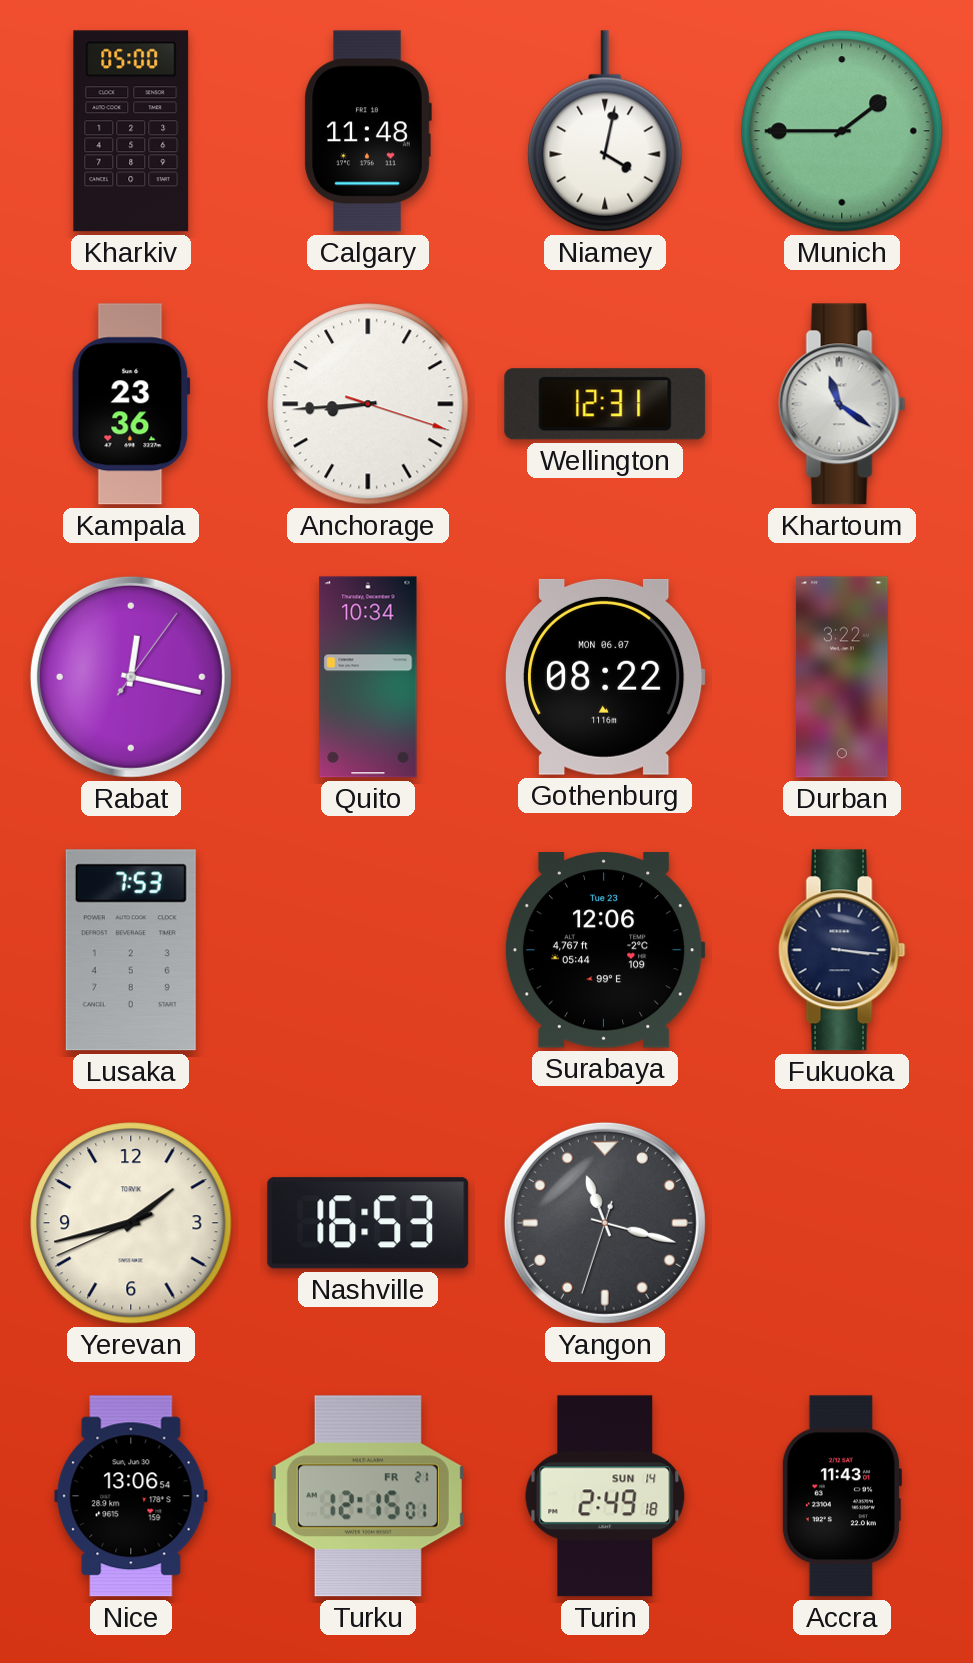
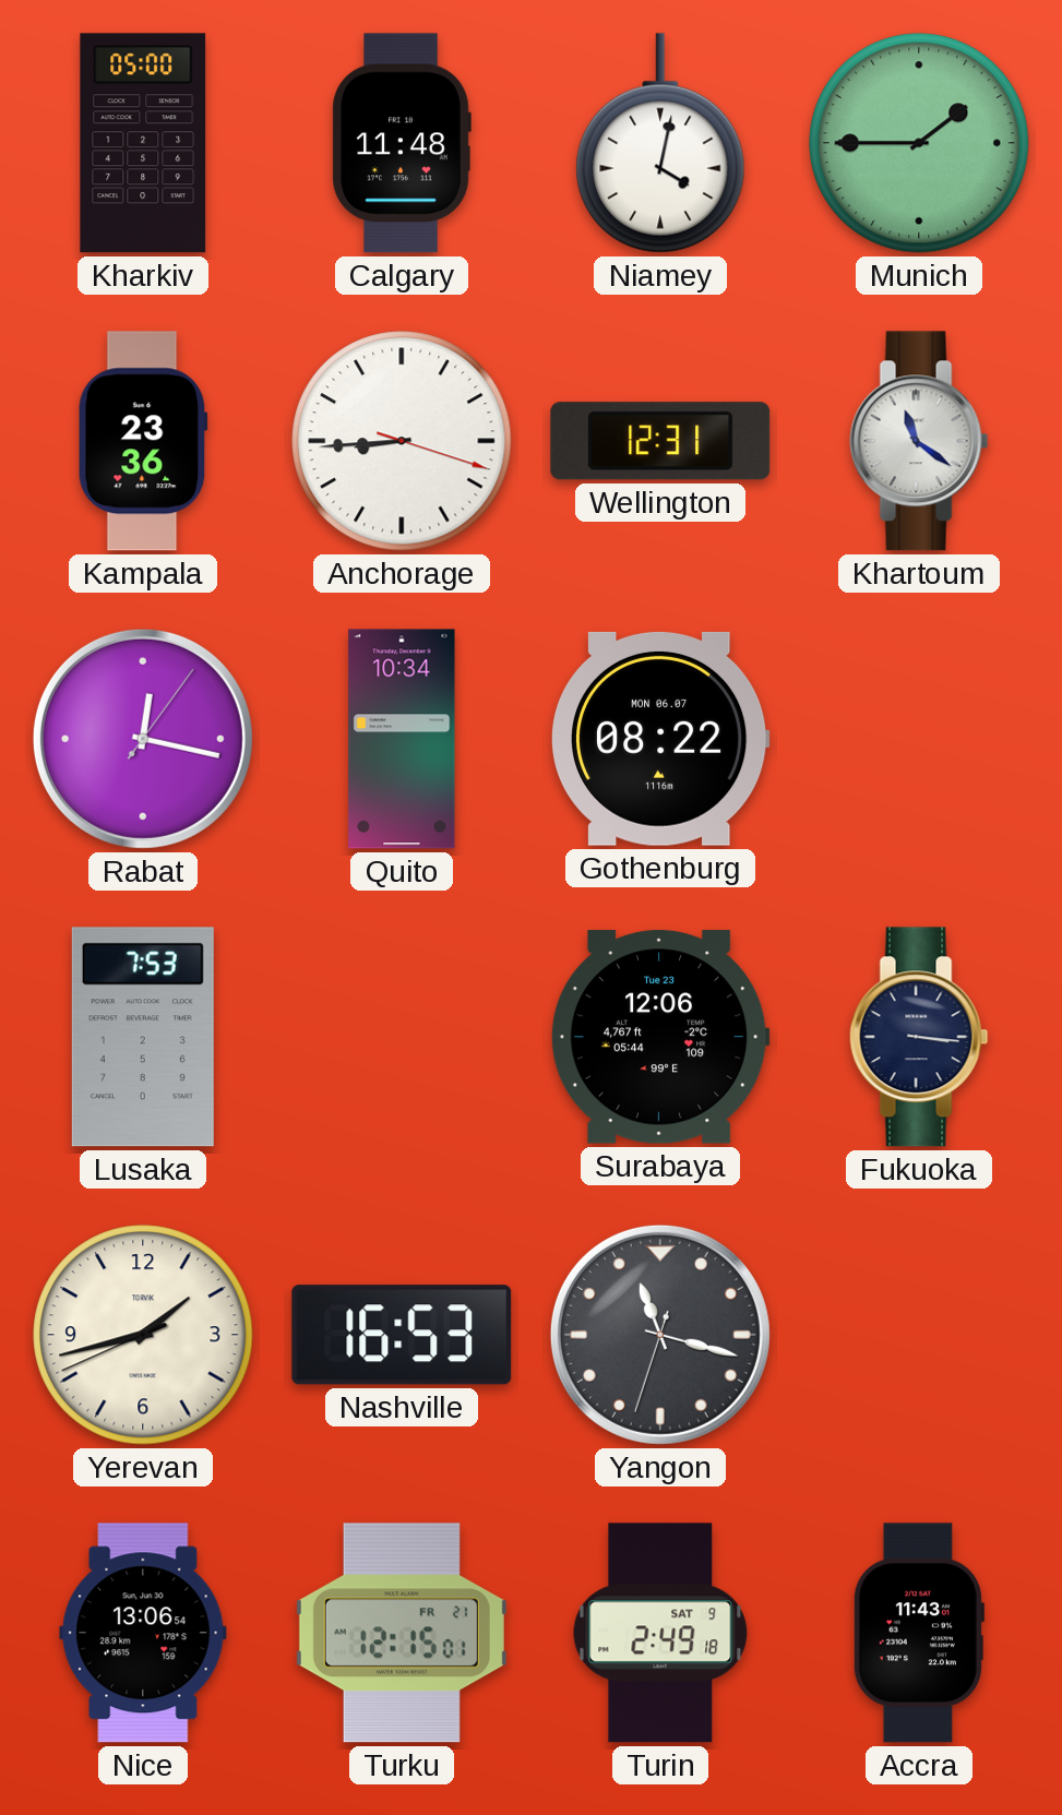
Durban: 3:22 -> none (843, 677)
Turin date: SUN 14 -> SAT 9 (660, 1633)
